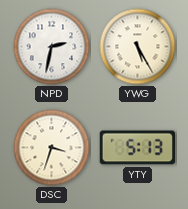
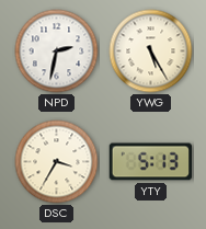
DSC: 3:33 -> 3:35 (57, 162)
